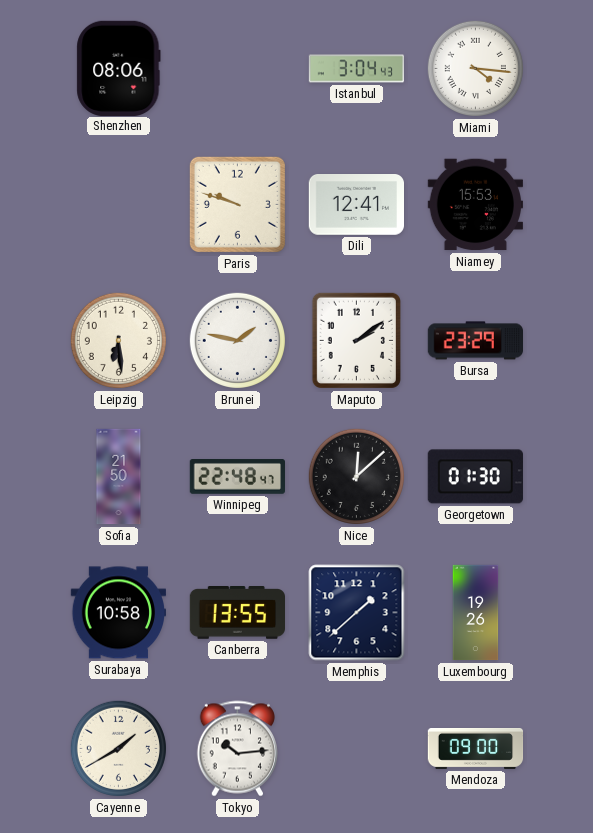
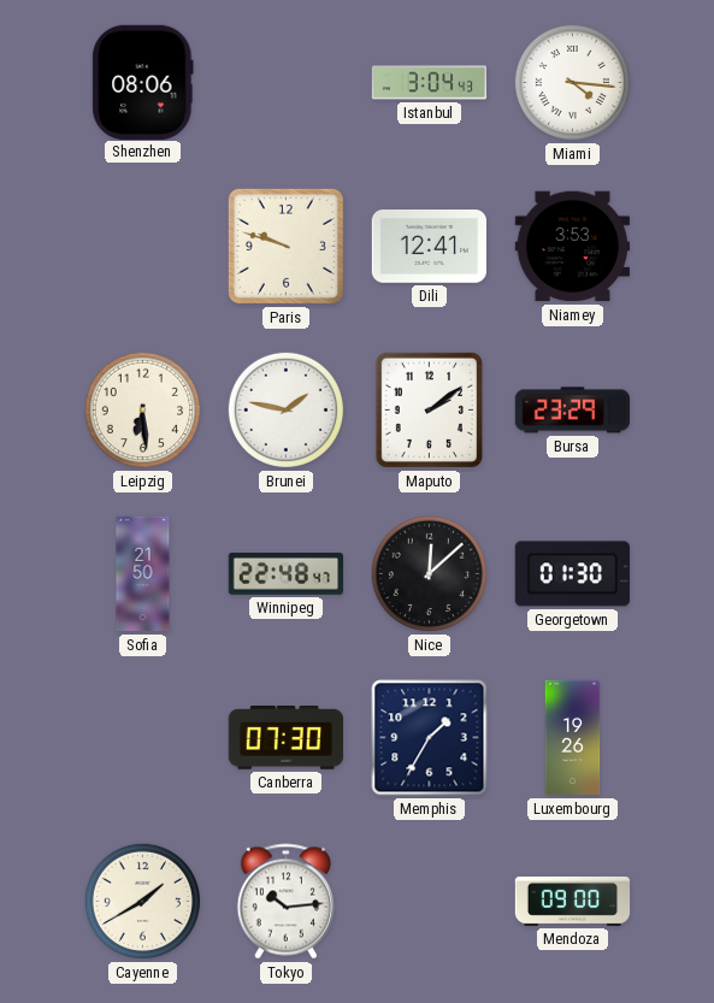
Niamey: 15:53 -> 3:53 (572, 247)
Surabaya: 10:58 -> none (118, 613)
Canberra: 13:55 -> 07:30 (287, 738)
Memphis: 1:38 -> 1:35 (430, 738)
